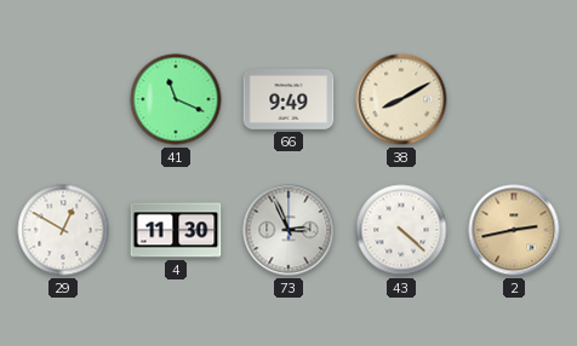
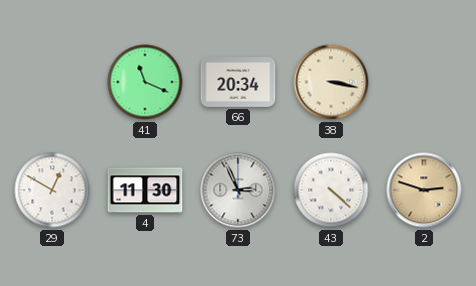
66: 9:49 -> 20:34 (238, 83)
38: 8:10 -> 3:17 (331, 82)
2: 2:43 -> 2:48 (424, 190)
